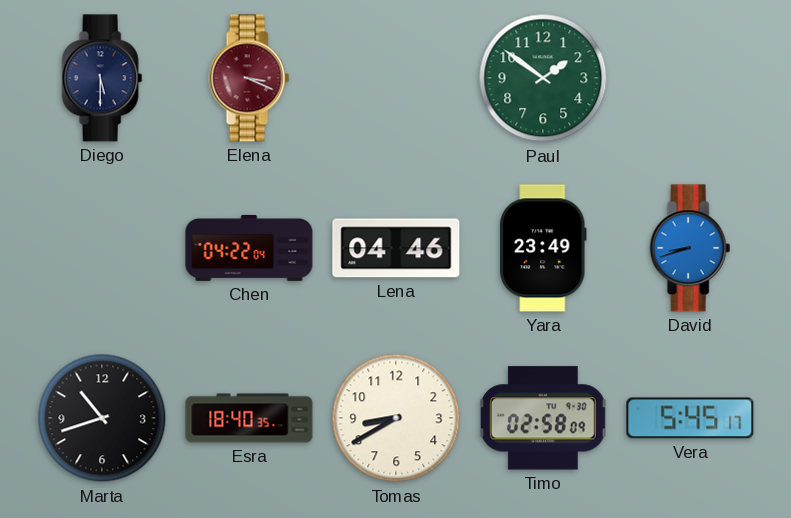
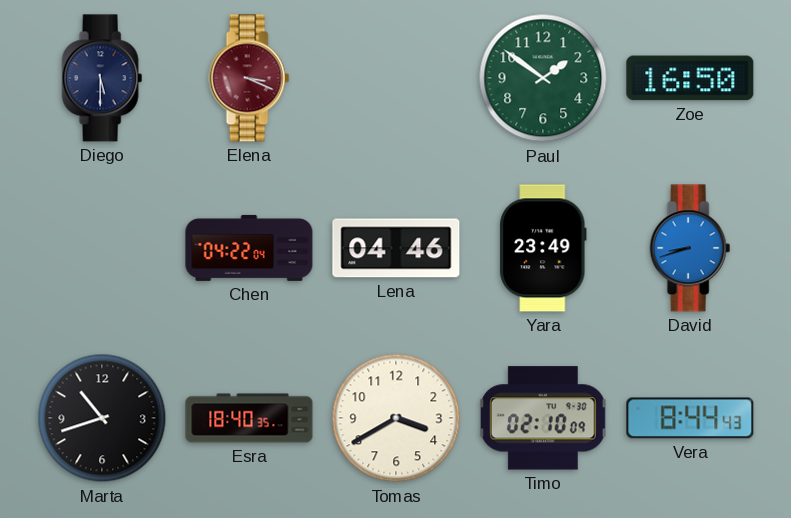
Zoe: none -> 16:50 (690, 78)
Tomas: 8:40 -> 3:40 (396, 418)
Timo: 02:58 -> 02:10 (543, 418)
Vera: 5:45 -> 8:44 (690, 418)
